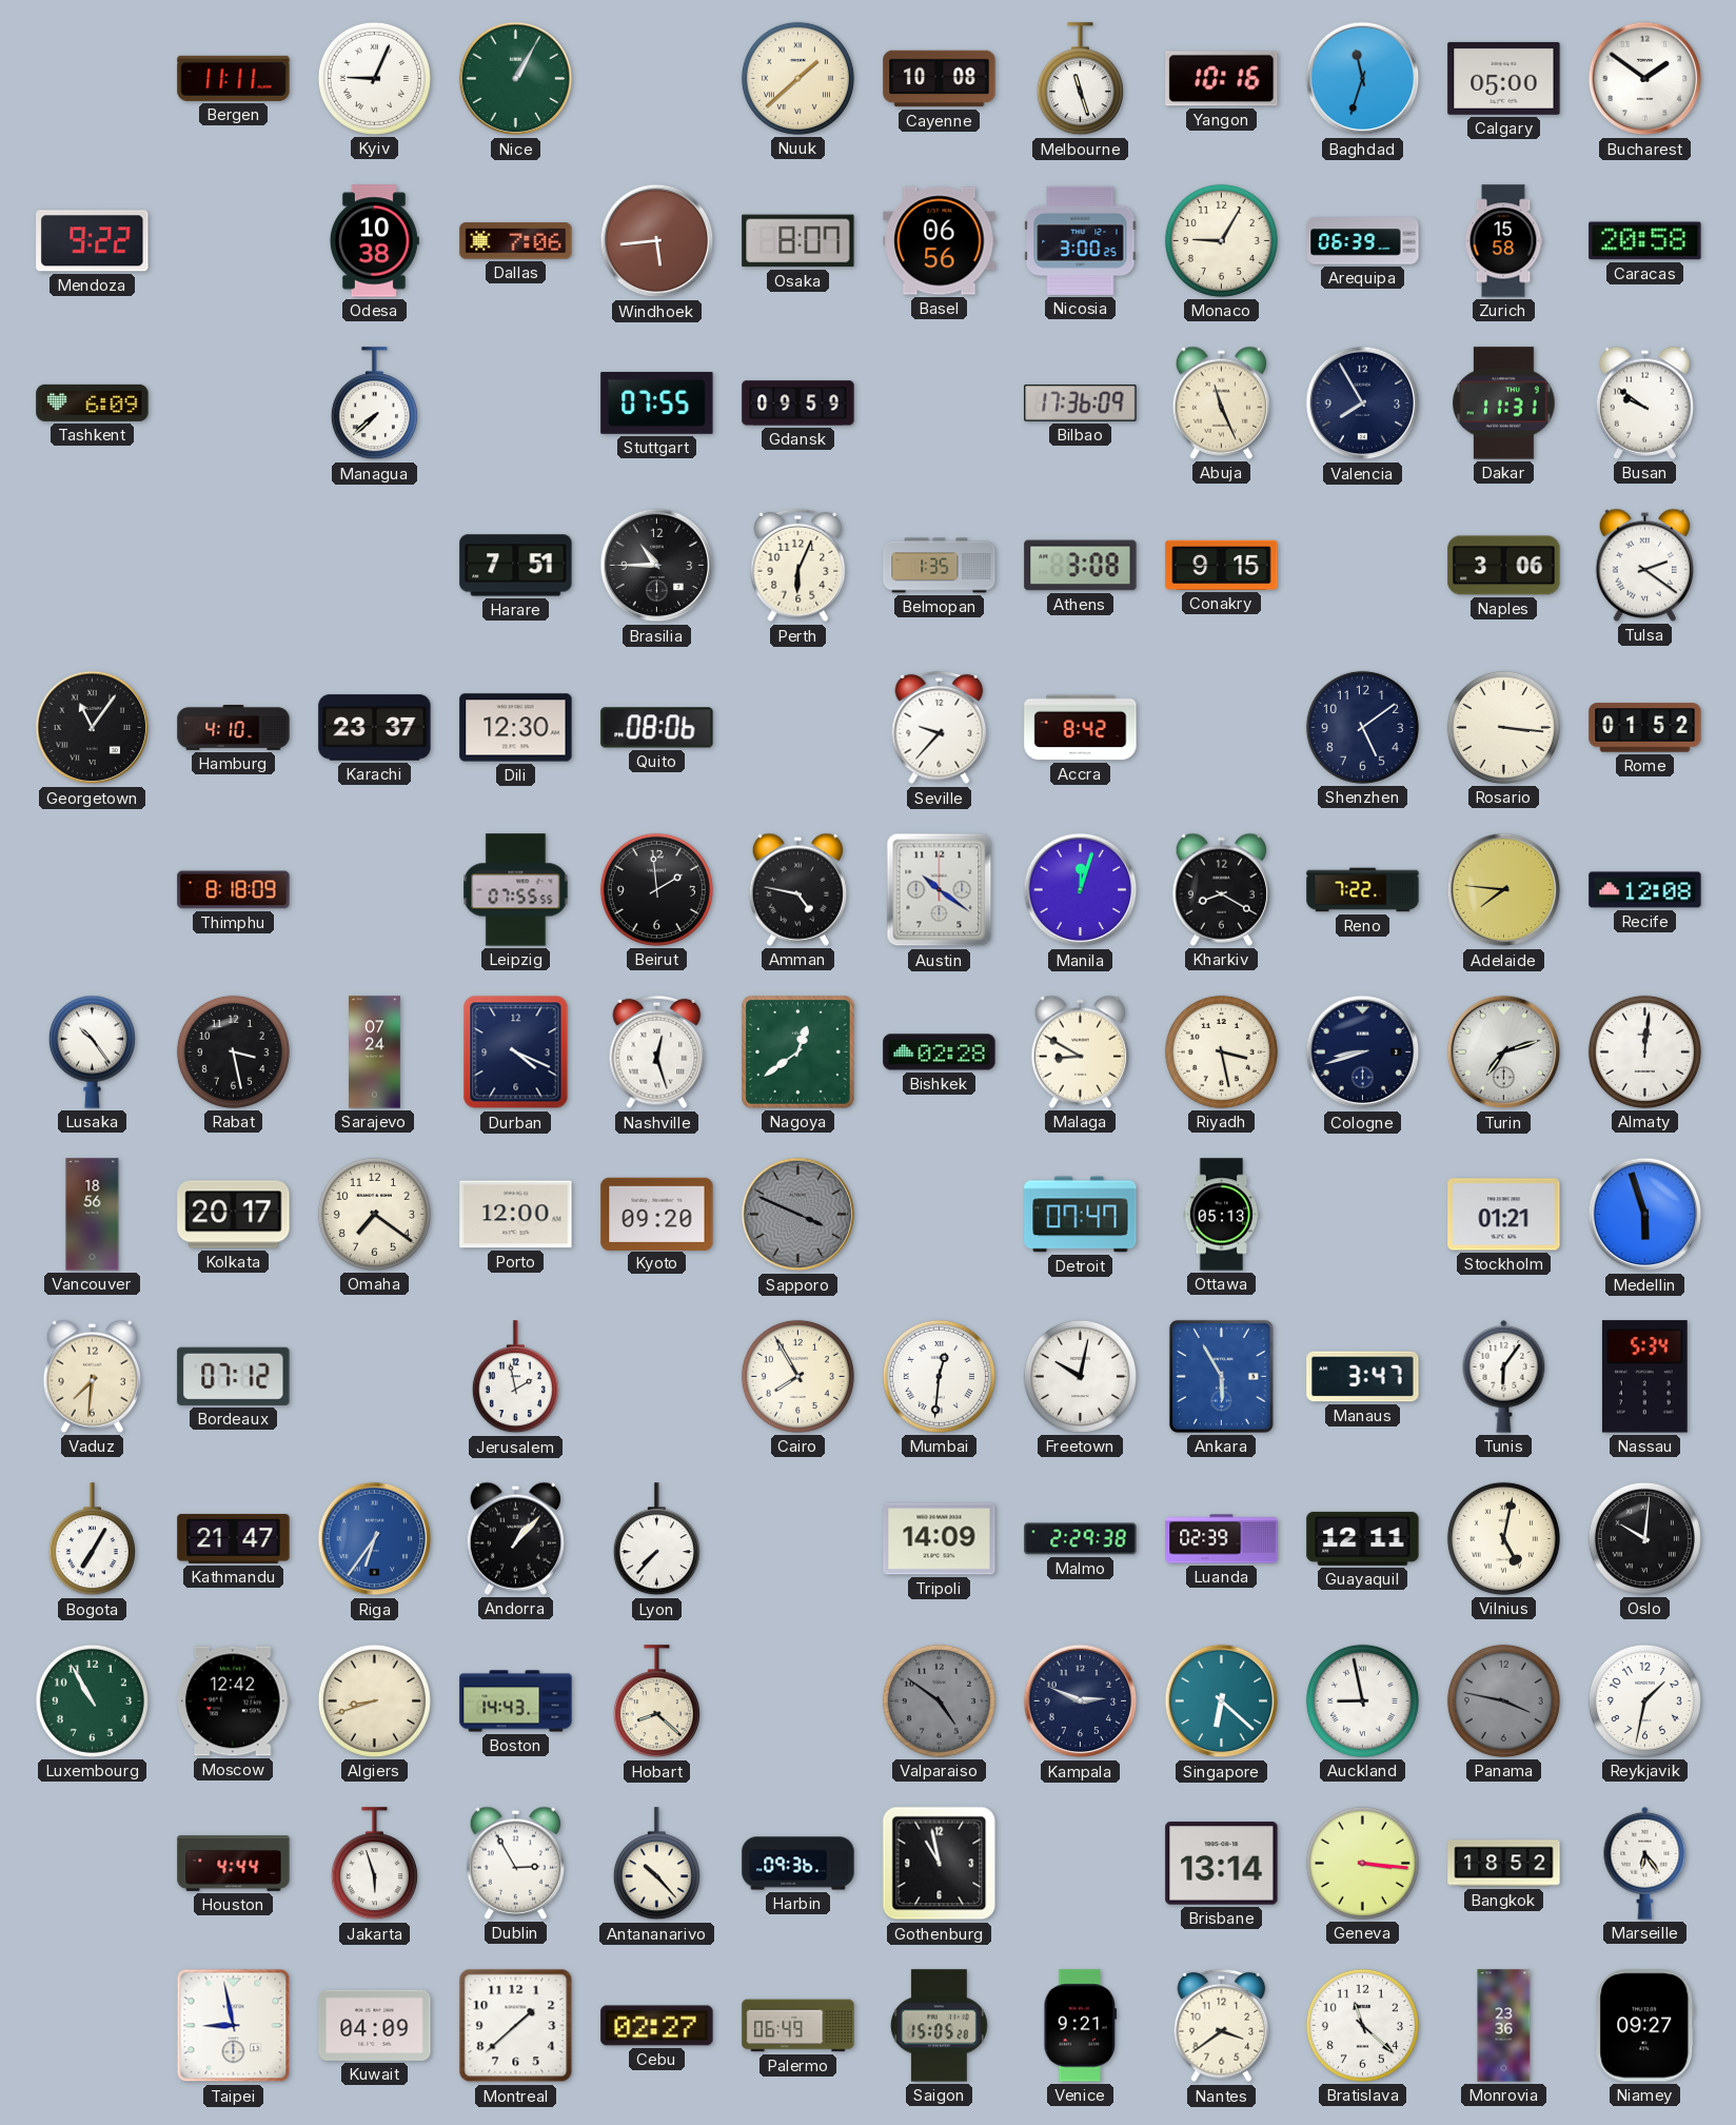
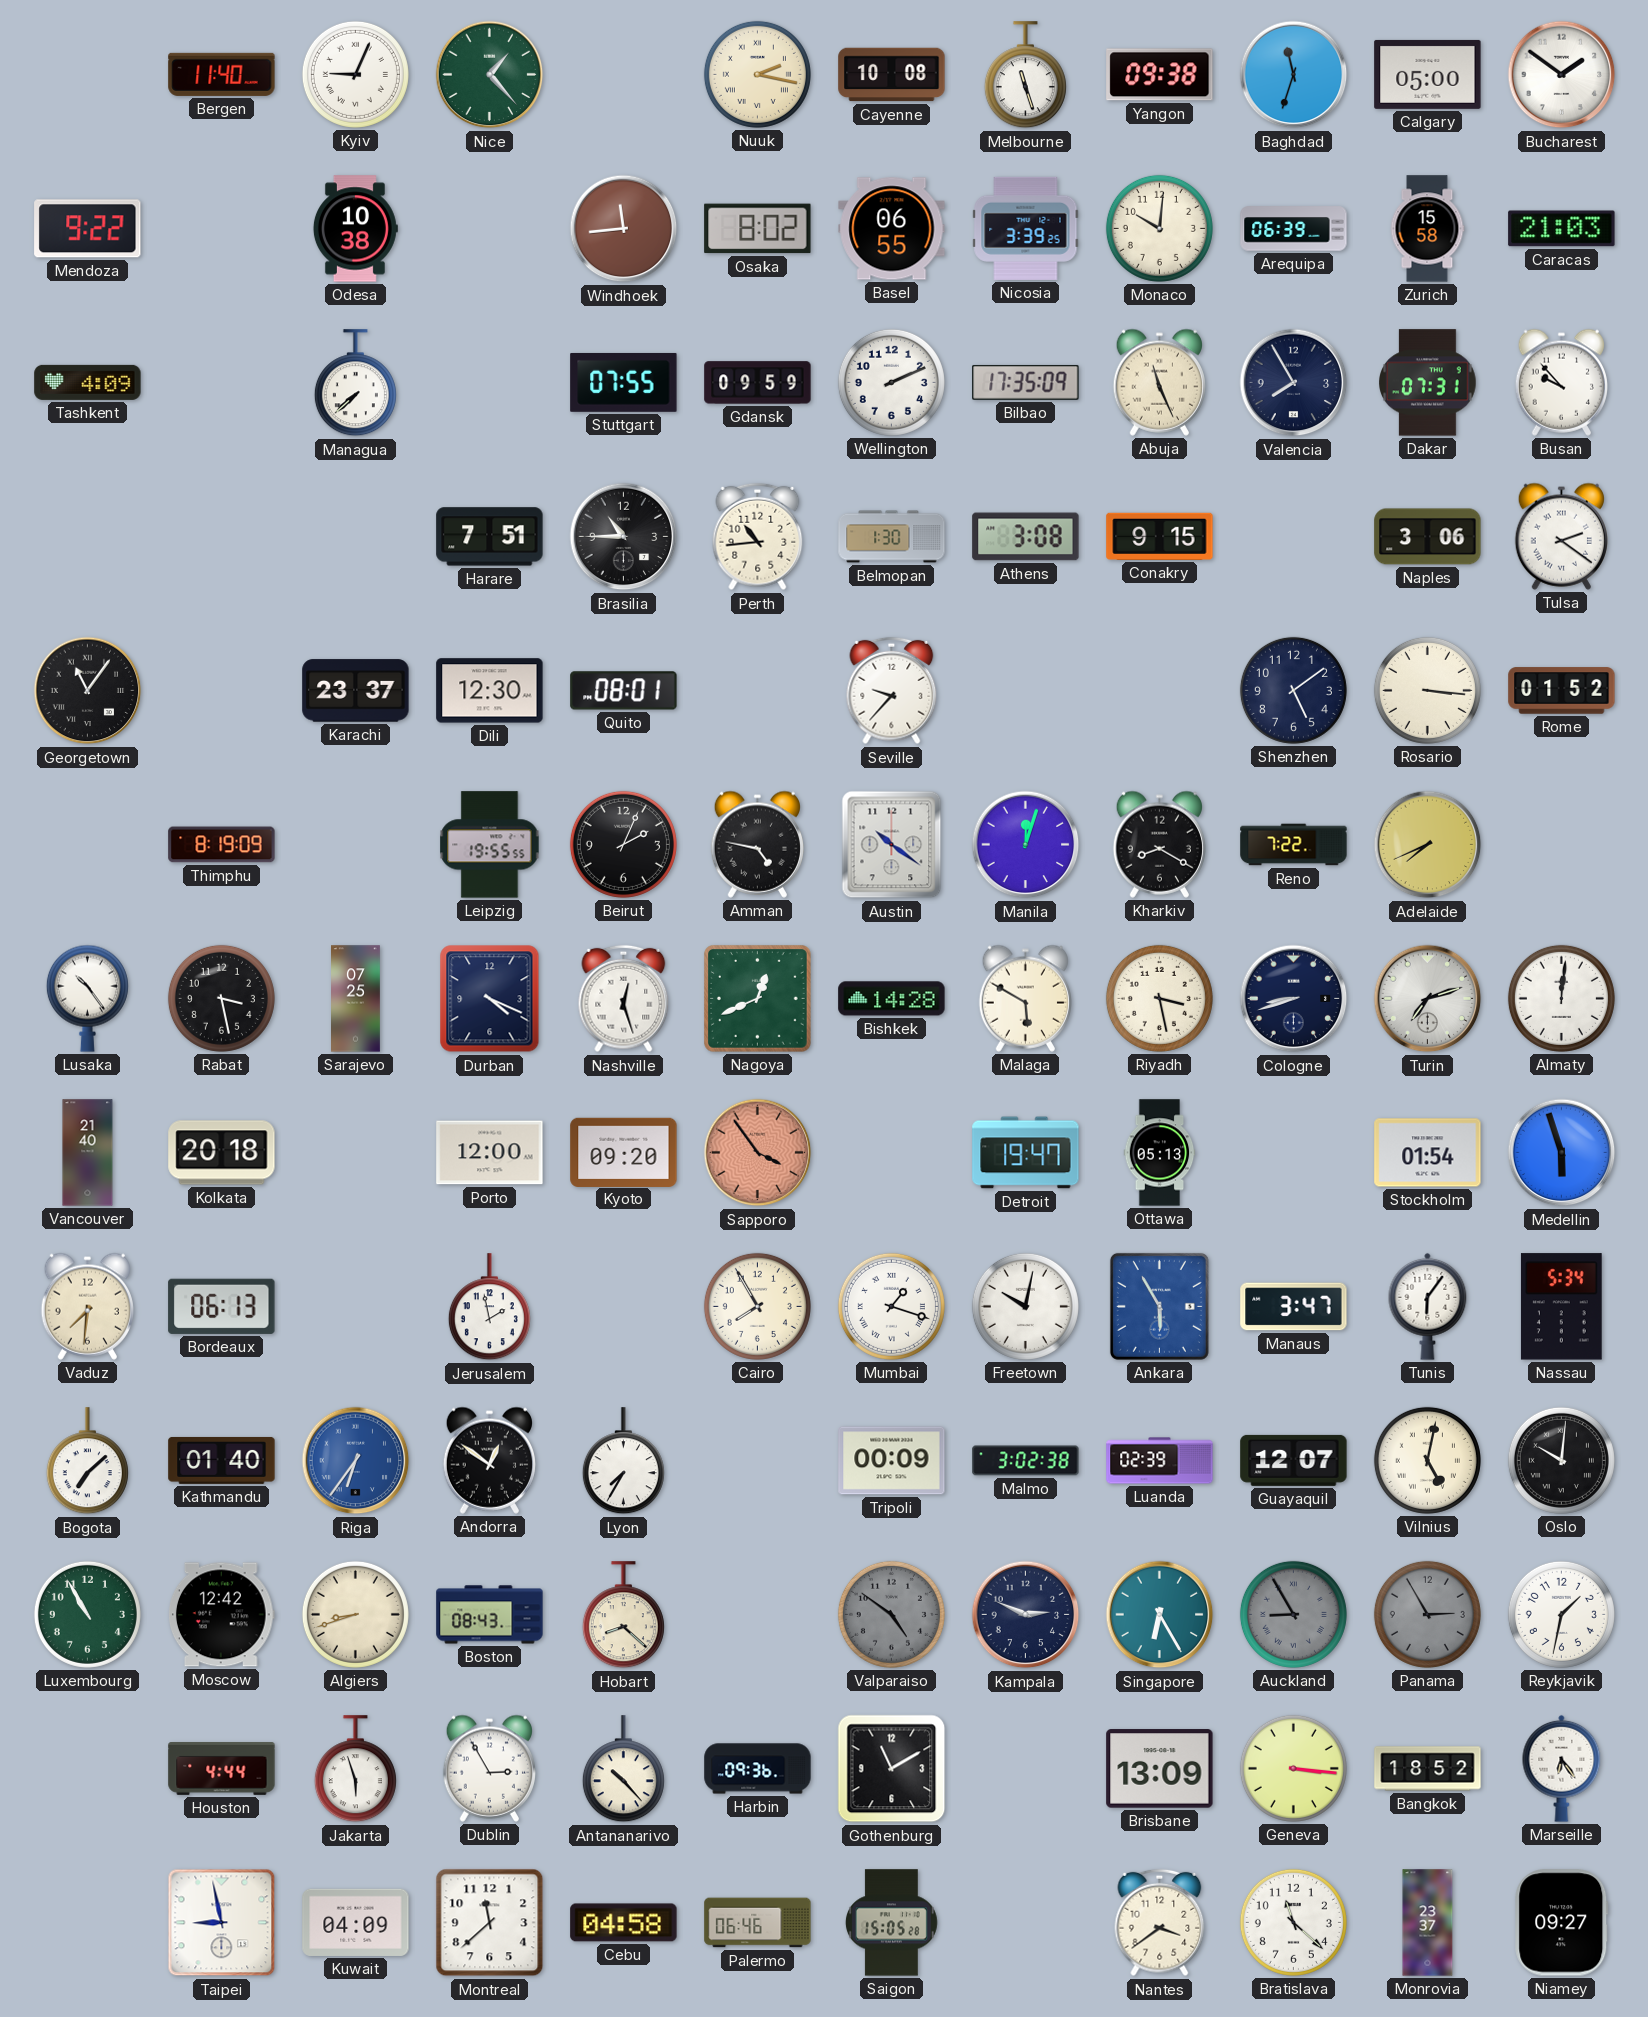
Bergen: 11:11 -> 11:40 (222, 74)
Nice: 1:05 -> 1:23 (490, 75)
Nuuk: 1:38 -> 2:17 (757, 74)
Yangon: 10:16 -> 09:38 (1160, 75)
Dallas: 7:06 -> none (516, 241)
Windhoek: 5:44 -> 11:44 (624, 229)
Osaka: 8:07 -> 8:02 (758, 229)
Basel: 06:56 -> 06:55 (892, 229)
Nicosia: 3:00 -> 3:39 (1026, 228)
Monaco: 9:05 -> 10:01 (1159, 228)
Caracas: 20:58 -> 21:03 (1562, 229)
Tashkent: 6:09 -> 4:09 (88, 382)
Wellington: none -> 2:11 (891, 382)
Bilbao: 17:36 -> 17:35 (1026, 382)
Dakar: 11:31 -> 07:31 (1428, 383)
Busan: 9:51 -> 9:53 (1561, 382)
Perth: 6:04 -> 10:44 (758, 537)
Belmopan: 1:35 -> 1:30 (892, 537)
Hamburg: 4:10 -> none (234, 728)
Quito: 08:06 -> 08:01 (624, 691)
Accra: 8:42 -> none (1081, 728)
Thimphu: 8:18 -> 8:19 (222, 845)
Leipzig: 07:55 -> 19:55 (490, 845)
Beirut: 1:59 -> 2:04 (623, 844)
Adelaide: 7:46 -> 7:41 (1428, 845)
Recife: 12:08 -> none (1645, 890)
Sarajevo: 07:24 -> 07:25 (356, 999)
Nagoya: 12:39 -> 12:41 (758, 999)
Bishkek: 02:28 -> 14:28 (892, 999)
Malaga: 8:50 -> 5:50 (1025, 998)
Vancouver: 18:56 -> 21:40 (88, 1153)
Kolkata: 20:17 -> 20:18 (222, 1153)
Omaha: 7:21 -> none (374, 1214)
Sapporo: 3:49 -> 3:54 (758, 1153)
Sapporo dial: grey -> salmon (758, 1153)
Detroit: 07:47 -> 19:47 (1026, 1153)
Stockholm: 01:21 -> 01:54 (1428, 1153)
Bordeaux: 07:12 -> 06:13 (222, 1306)
Mumbai: 12:31 -> 1:18 (891, 1306)
Bogota: 7:05 -> 7:08 (87, 1461)
Kathmandu: 21:47 -> 01:40 (222, 1460)
Andorra: 1:07 -> 12:51 (489, 1460)
Lyon: 7:37 -> 7:35 (623, 1461)
Tripoli: 14:09 -> 00:09 (892, 1461)
Malmo: 2:29 -> 3:02 (1026, 1461)
Guayaquil: 12:11 -> 12:07 (1294, 1460)
Boston: 14:43 -> 08:43 (490, 1615)
Singapore: 6:22 -> 6:25 (1160, 1615)
Auckland: 8:58 -> 8:55 (1293, 1614)
Auckland dial: white -> grey (1293, 1614)
Panama: 3:47 -> 2:55 (1427, 1614)
Gothenburg: 10:58 -> 11:10 (892, 1769)
Brisbane: 13:14 -> 13:09 (1160, 1769)
Montreal: 1:38 -> 11:38 (490, 1923)
Cebu: 02:27 -> 04:58 (624, 1923)
Palermo: 06:49 -> 06:46 (758, 1923)
Venice: 9:21 -> none (1081, 2026)
Monrovia: 23:36 -> 23:37 (1428, 1923)
